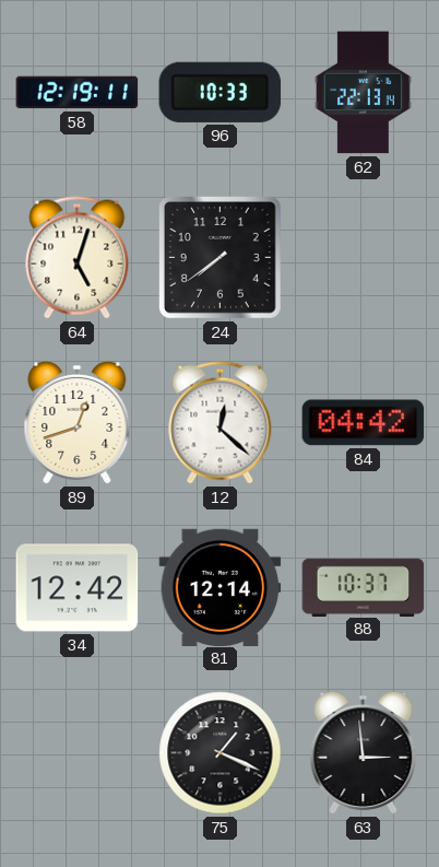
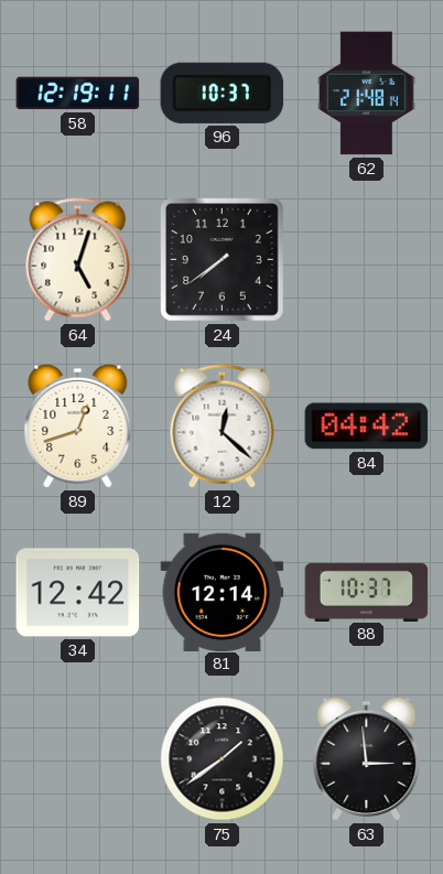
96: 10:33 -> 10:37 (223, 93)
62: 22:13 -> 21:48 (367, 94)
75: 1:19 -> 1:39 (223, 759)
